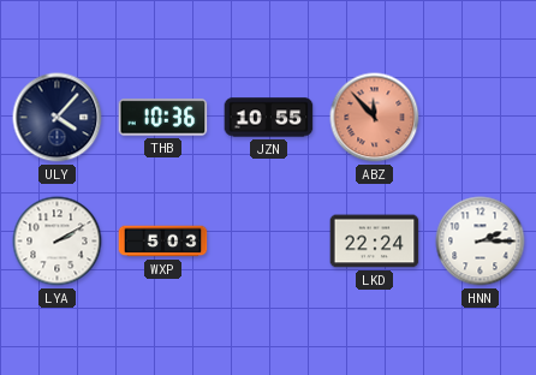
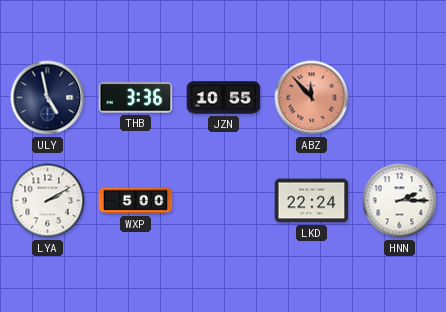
ULY: 4:07 -> 4:58 (48, 98)
THB: 10:36 -> 3:36 (136, 98)
WXP: 5:03 -> 5:00 (136, 201)
